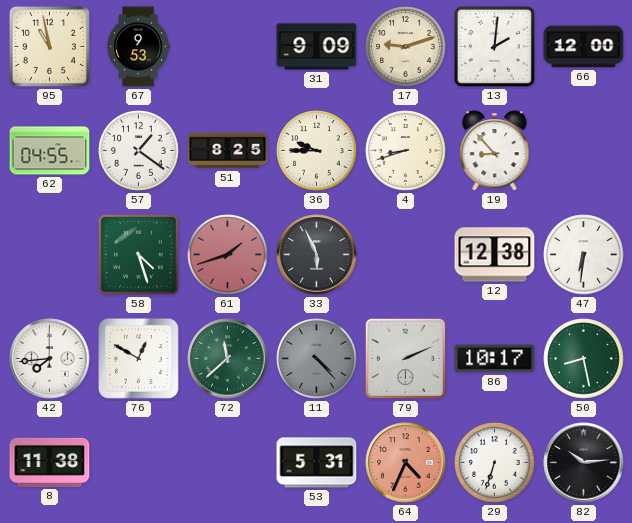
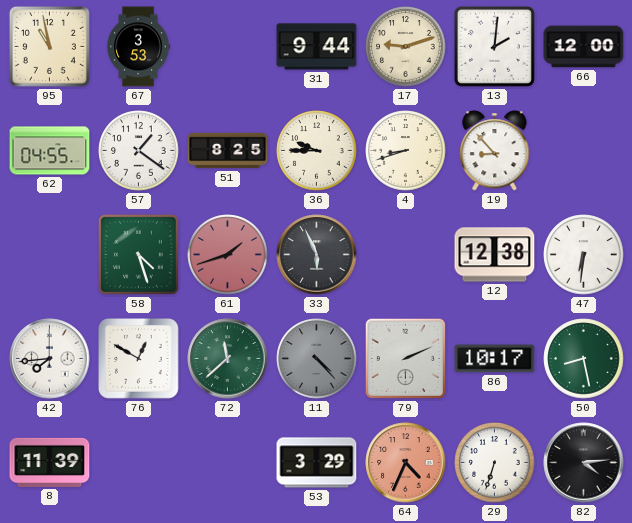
67: 9:53 -> 3:53 (138, 47)
31: 9:09 -> 9:44 (317, 47)
8: 11:38 -> 11:39 (50, 462)
53: 5:31 -> 3:29 (317, 463)
82: 10:14 -> 4:14 (584, 463)
